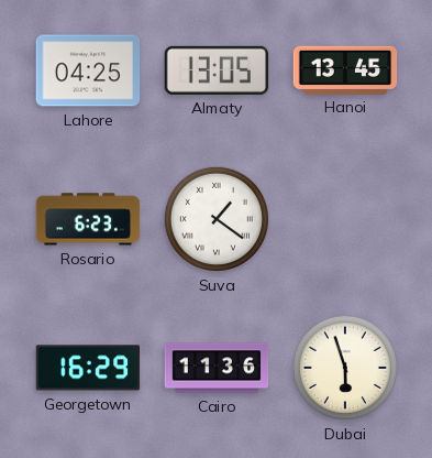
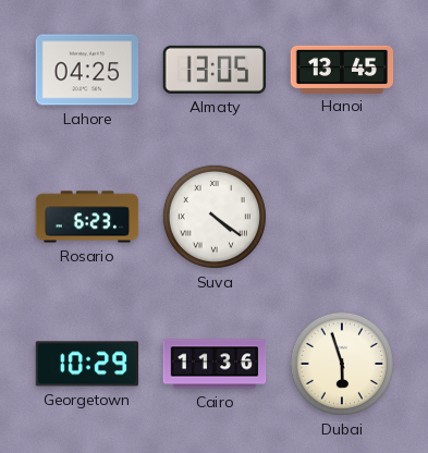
Suva: 1:21 -> 4:21 (215, 217)
Georgetown: 16:29 -> 10:29 (87, 364)
